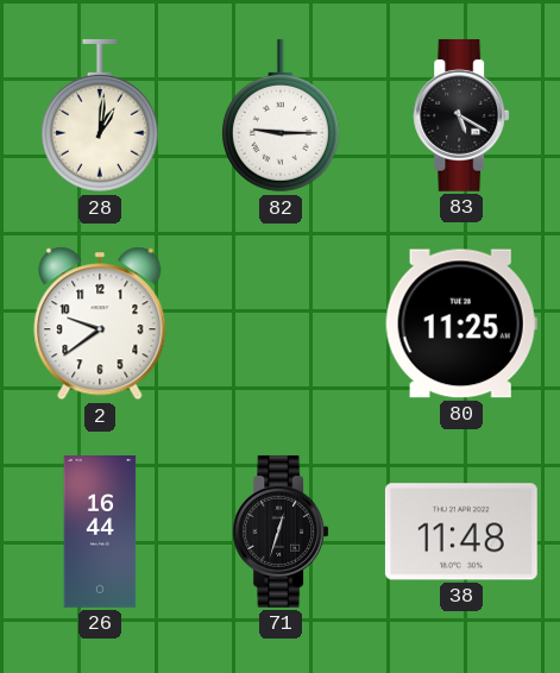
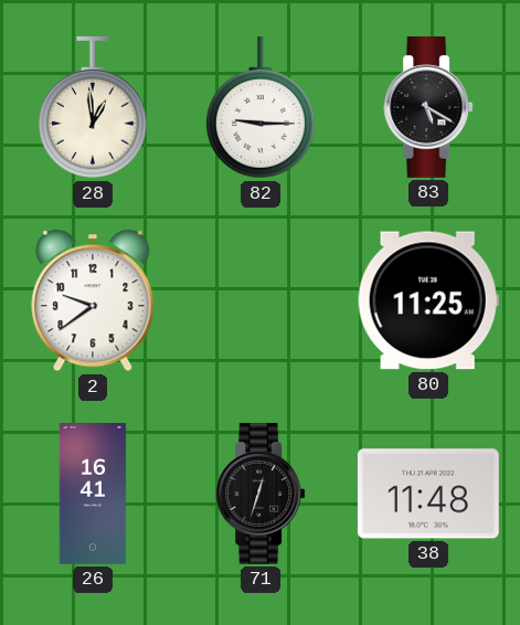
28: 1:01 -> 12:59 (93, 107)
26: 16:44 -> 16:41 (93, 495)
